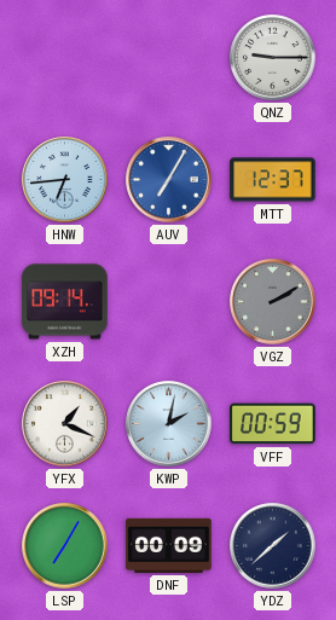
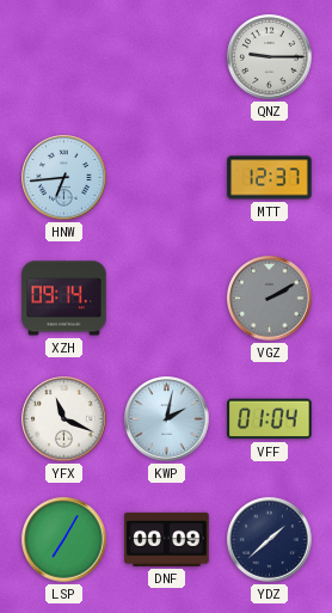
AUV: 7:05 -> none (169, 180)
YFX: 1:19 -> 11:19 (64, 419)
VFF: 00:59 -> 01:04 (270, 419)
